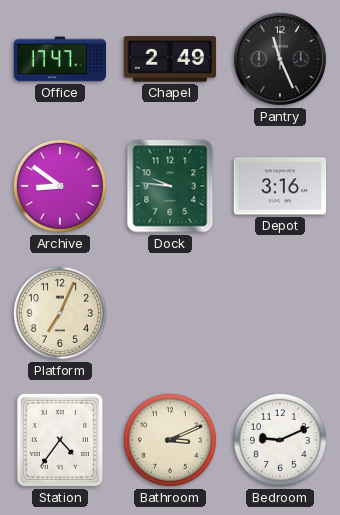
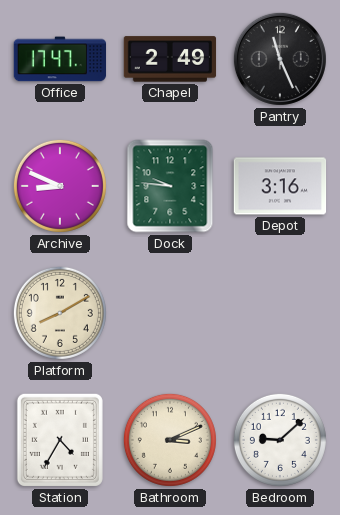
Archive: 8:51 -> 8:49 (60, 186)
Platform: 7:04 -> 8:10 (60, 313)
Station: 4:36 -> 4:35 (60, 440)
Bedroom: 9:11 -> 9:08 (280, 440)
